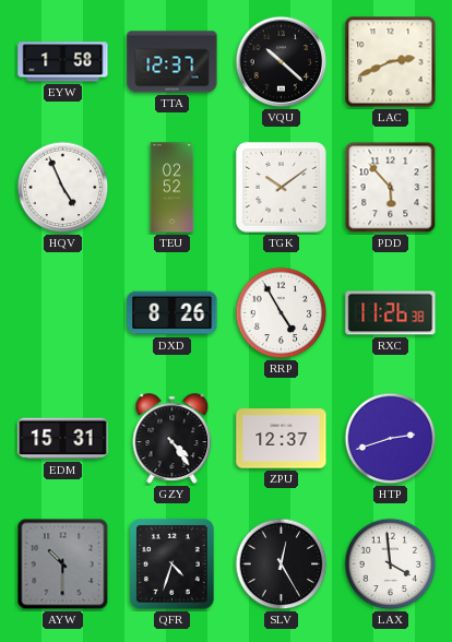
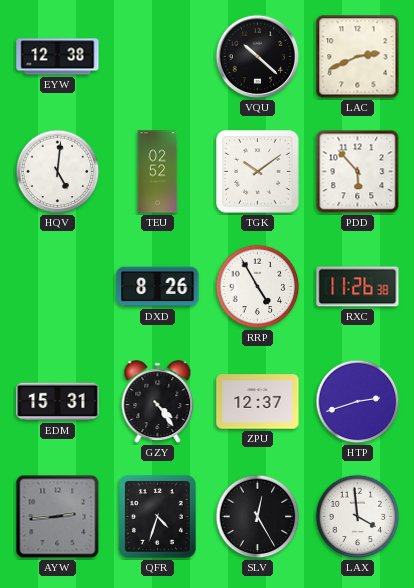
EYW: 1:58 -> 12:38 (58, 57)
TTA: 12:37 -> none (173, 62)
HQV: 4:56 -> 5:01 (58, 172)
AYW: 10:30 -> 2:44 (58, 517)
